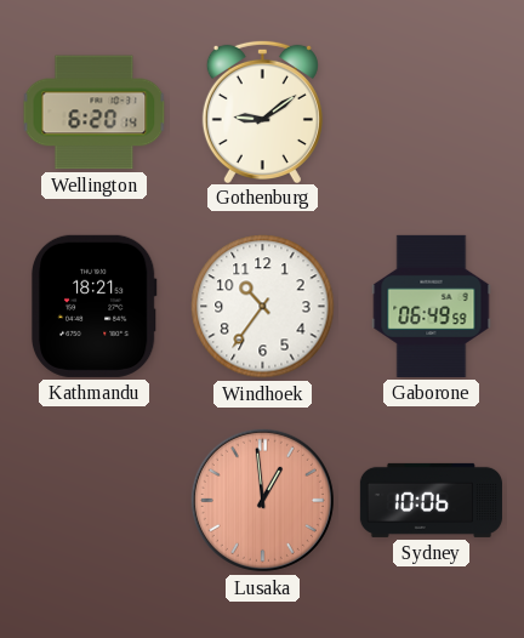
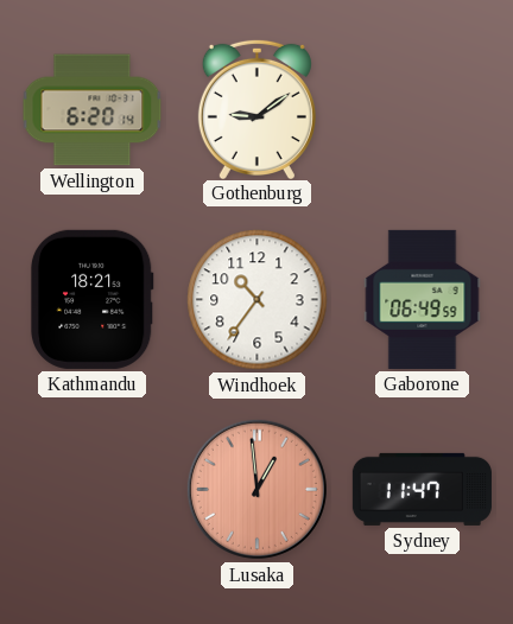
Sydney: 10:06 -> 11:47 (422, 489)
